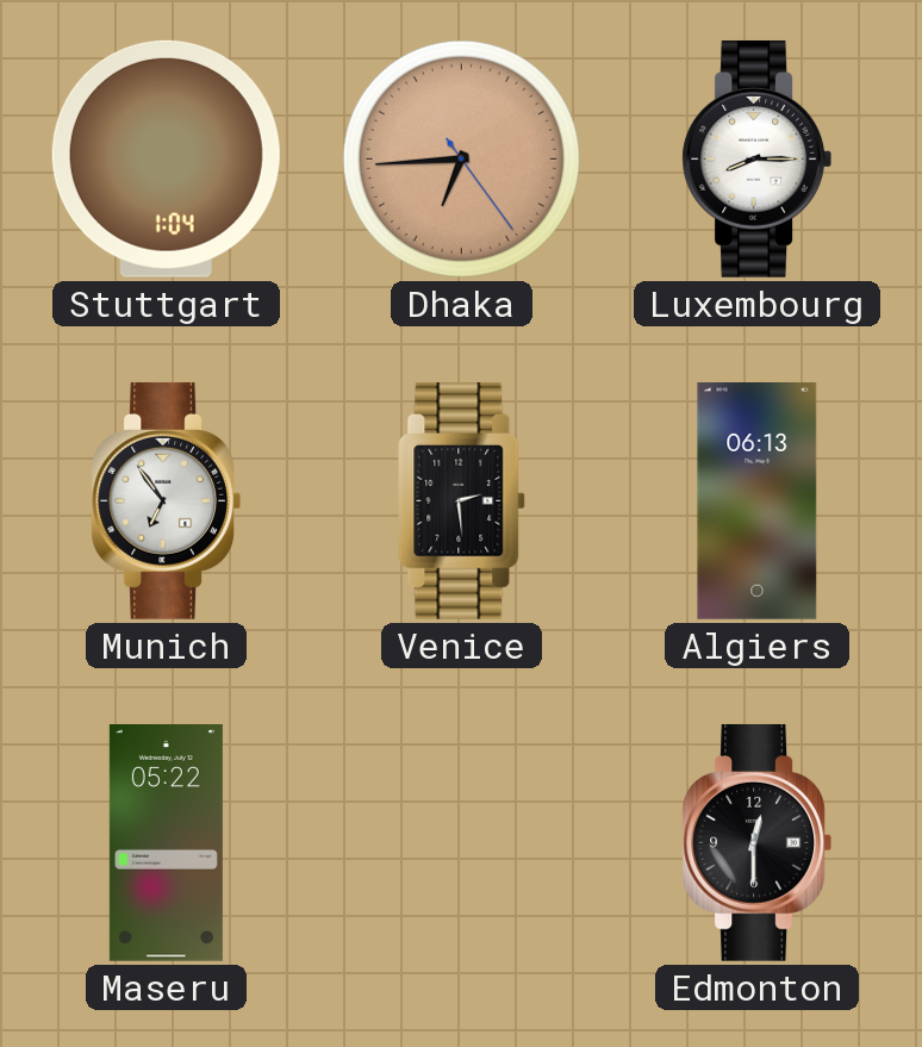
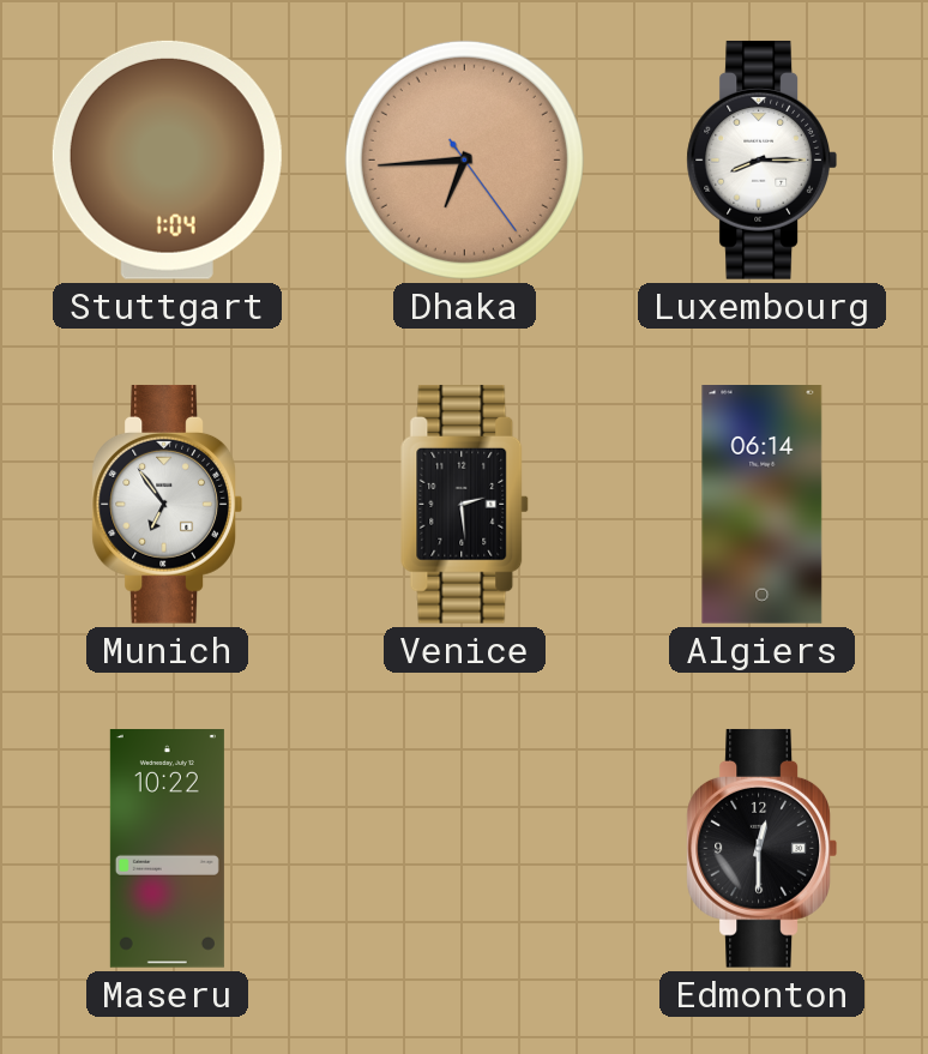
Algiers: 06:13 -> 06:14 (763, 505)
Maseru: 05:22 -> 10:22 (167, 849)
